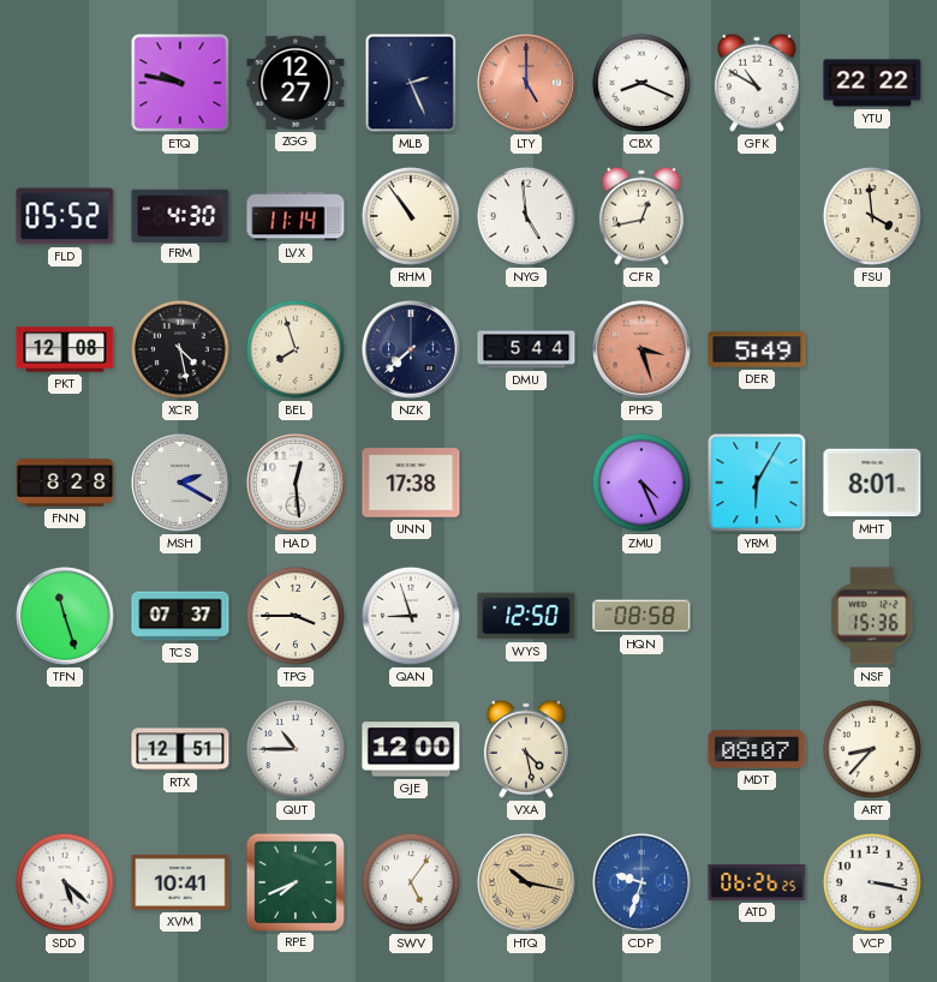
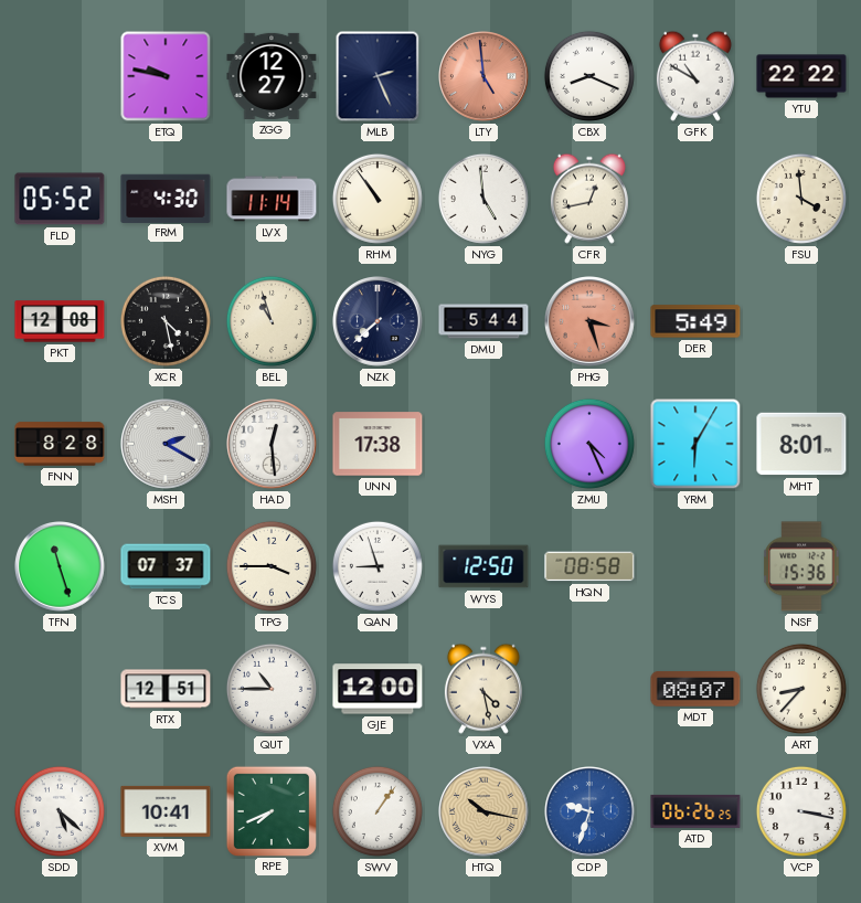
LTY: 5:00 -> 4:59 (485, 77)
BEL: 7:57 -> 10:57 (272, 321)
SWV: 5:06 -> 1:06 (378, 811)
